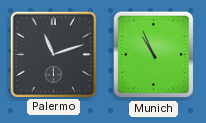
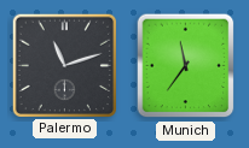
Munich: 10:56 -> 11:36 (186, 66)
